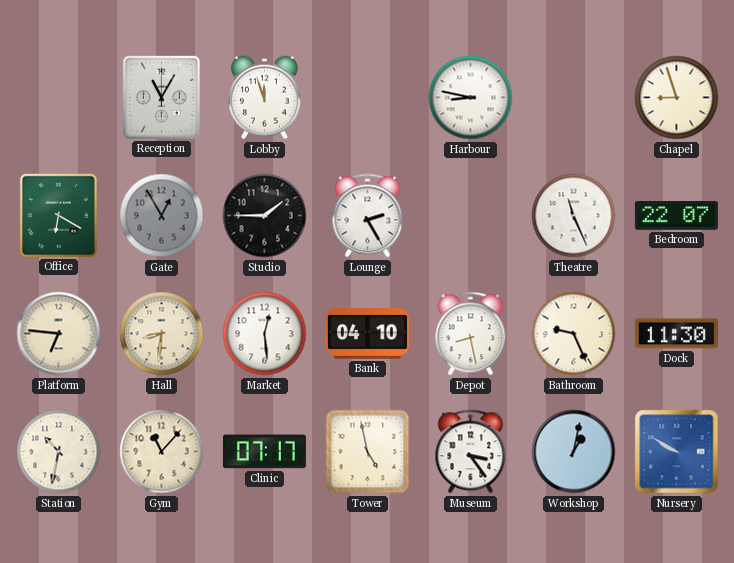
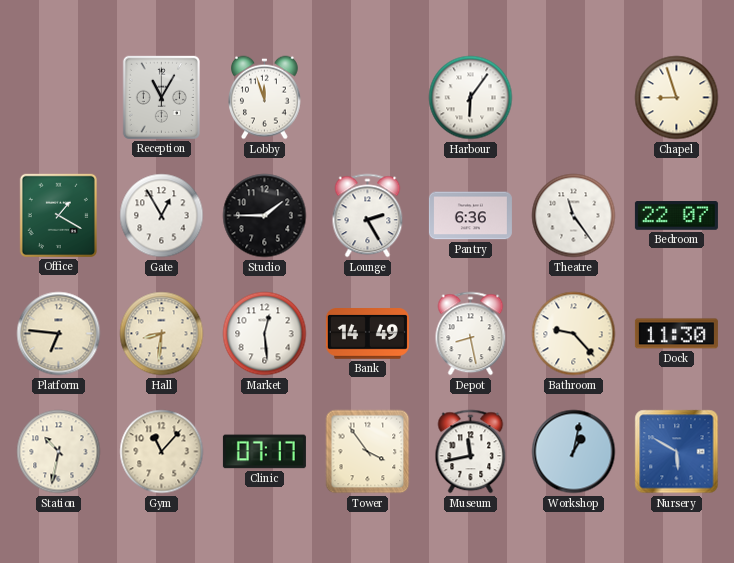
Harbour: 8:47 -> 6:06 (471, 98)
Office: 6:20 -> 1:20 (58, 215)
Gate dial: grey -> white (162, 216)
Pantry: none -> 6:36 (470, 216)
Theatre: 11:26 -> 11:24 (574, 216)
Bank: 04:10 -> 14:49 (367, 334)
Bathroom: 9:26 -> 9:23 (574, 334)
Tower: 4:58 -> 3:54 (368, 452)
Museum: 3:24 -> 11:43 (471, 452)
Nursery: 9:50 -> 5:50 (677, 452)
